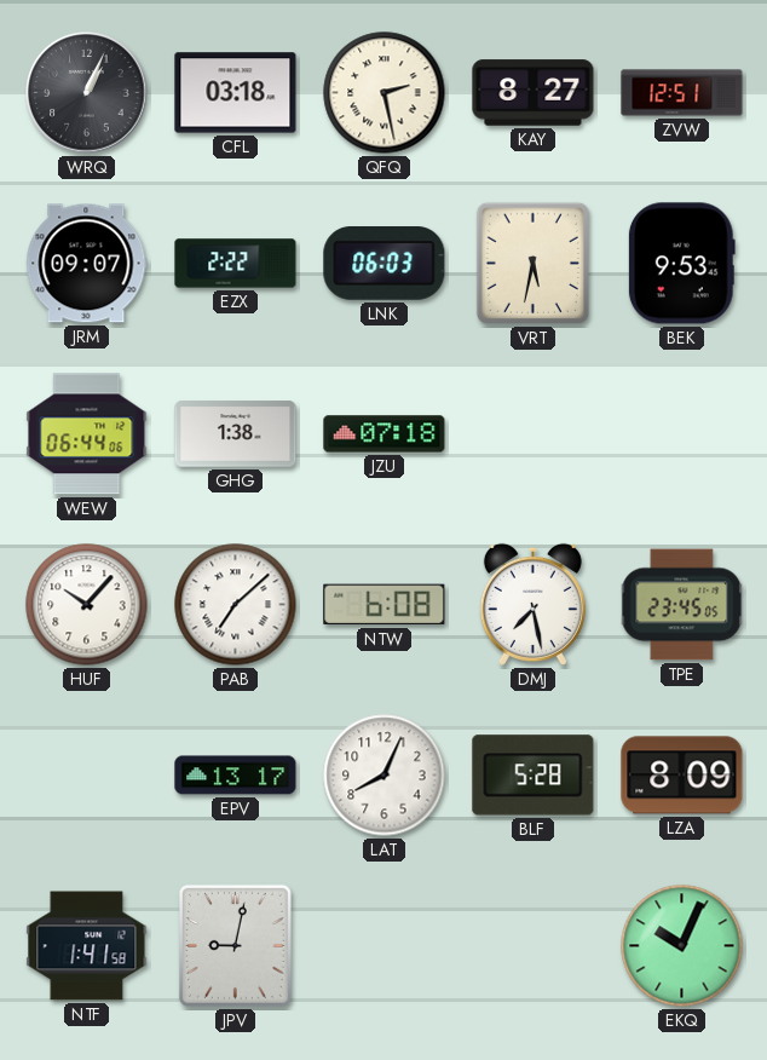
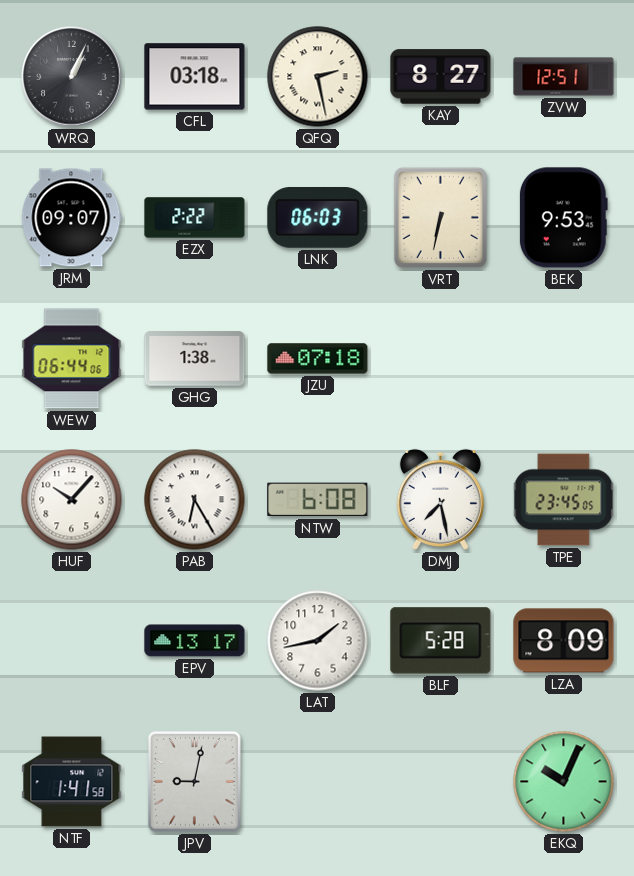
VRT: 5:32 -> 6:32 (440, 217)
PAB: 7:08 -> 6:25 (195, 500)
LAT: 8:04 -> 1:43 (318, 641)
